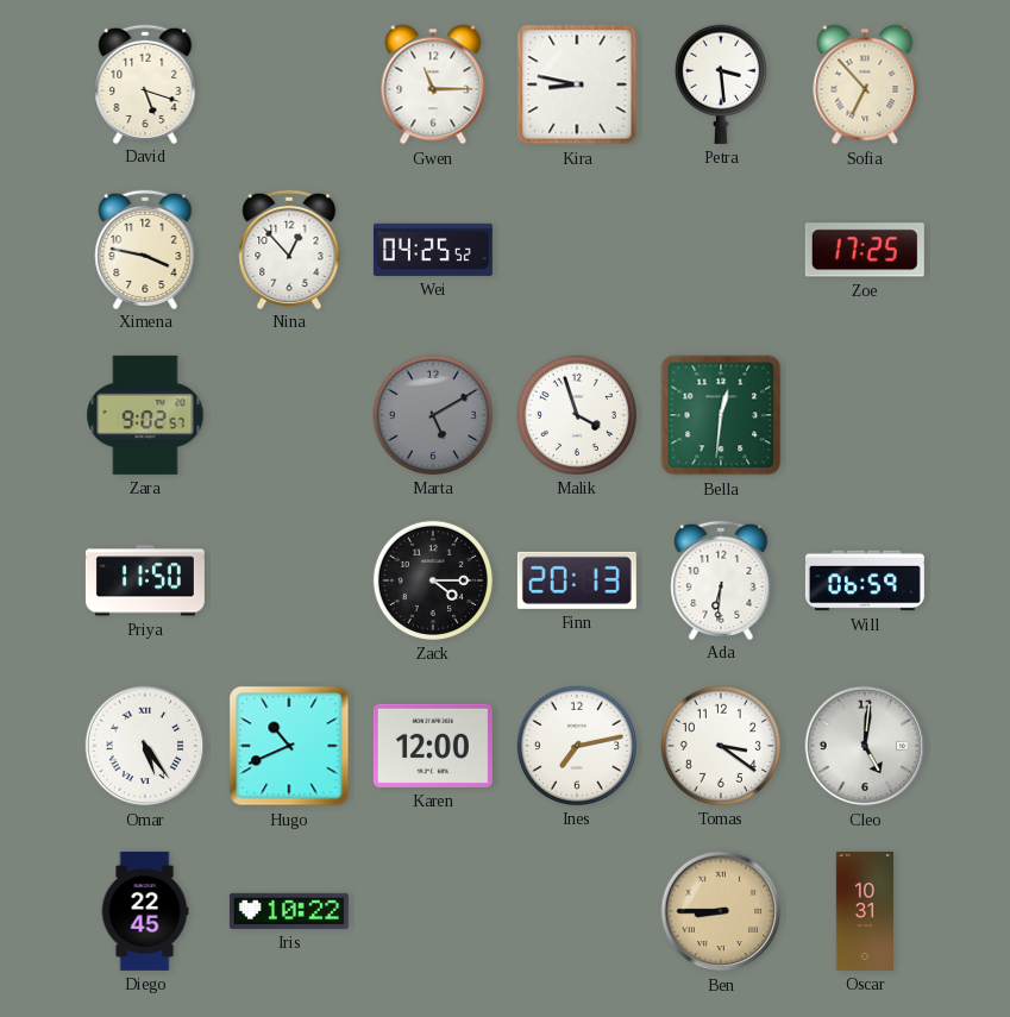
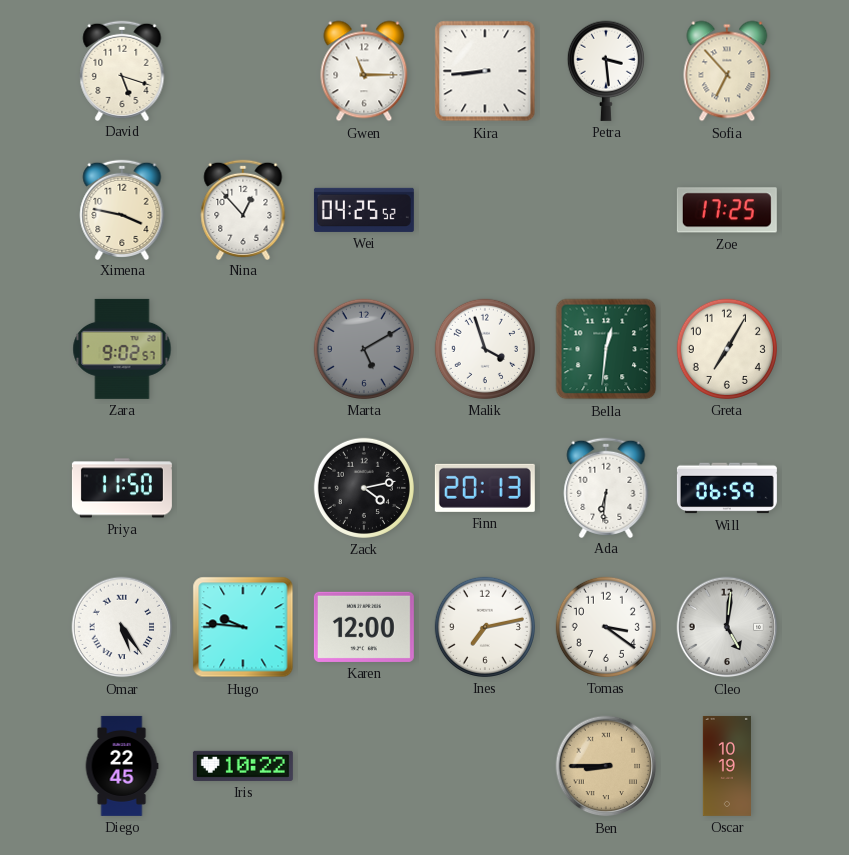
Kira: 8:47 -> 8:44 (485, 71)
Greta: none -> 7:05 (727, 349)
Zack: 4:15 -> 4:13 (364, 488)
Hugo: 10:41 -> 9:46 (243, 627)
Oscar: 10:31 -> 10:19 (727, 766)
